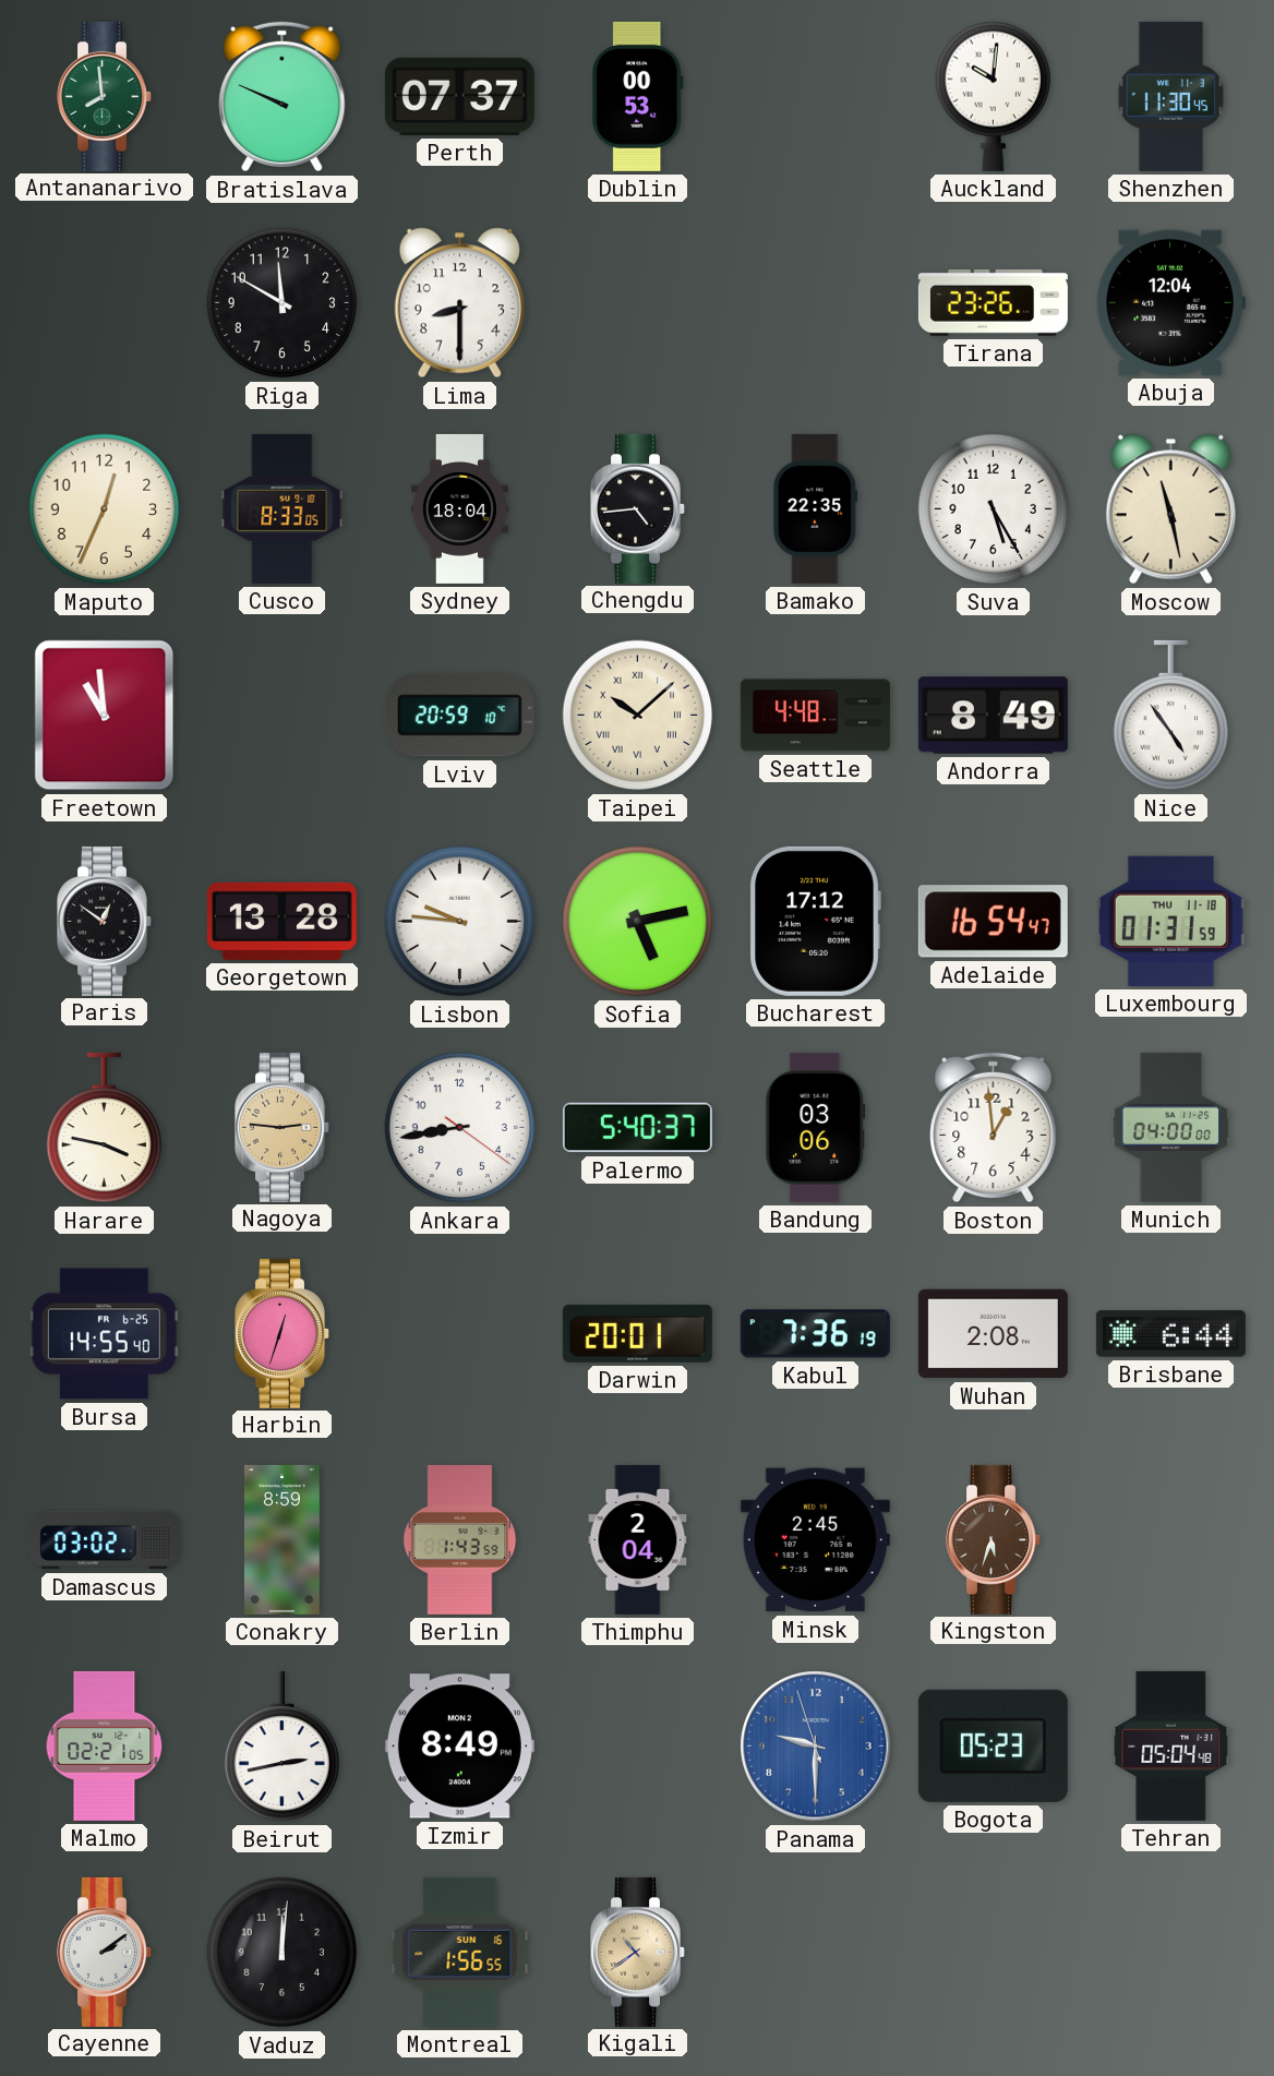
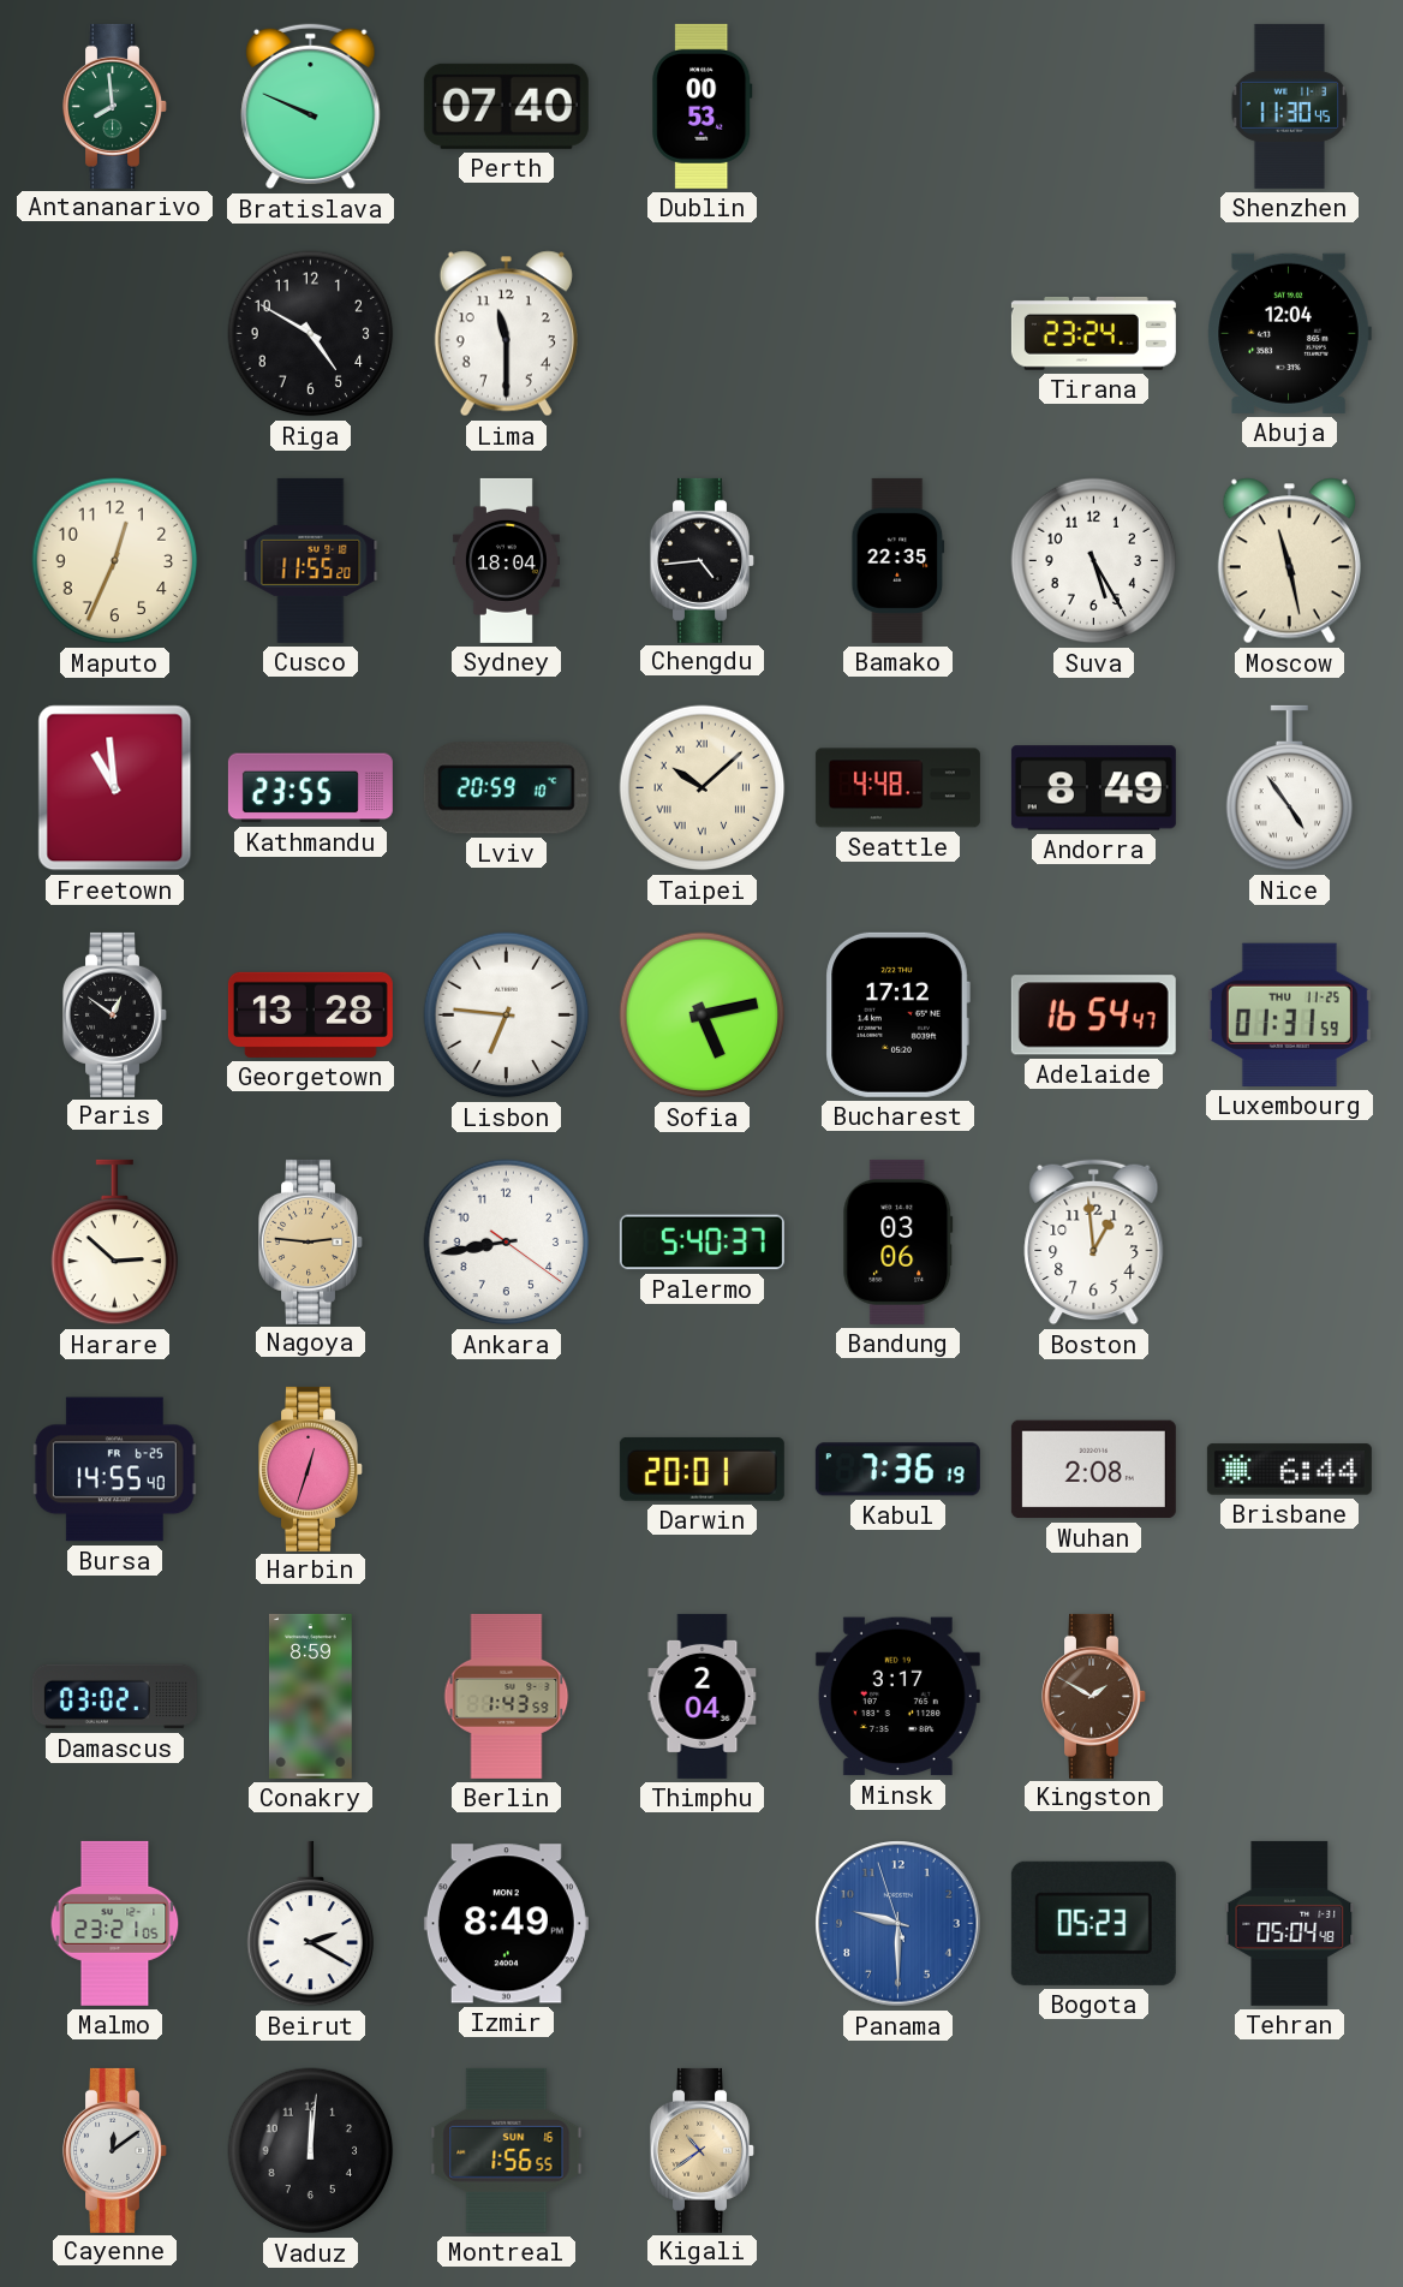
Perth: 07:37 -> 07:40 (506, 106)
Auckland: 10:01 -> none (994, 96)
Riga: 11:50 -> 4:50 (311, 334)
Lima: 8:30 -> 11:30 (506, 334)
Tirana: 23:26 -> 23:24 (1093, 334)
Cusco: 8:33 -> 11:55 (311, 560)
Kathmandu: none -> 23:55 (310, 788)
Lisbon: 9:46 -> 6:46 (507, 1016)
Luxembourg date: THU 11-18 -> THU 11-25 (1289, 1014)
Harare: 3:47 -> 2:52 (115, 1243)
Munich: 04:00 -> none (1171, 1127)
Minsk: 2:45 -> 3:17 (897, 1697)
Kingston: 5:33 -> 1:50 (1094, 1696)
Malmo: 02:21 -> 23:21 (115, 1923)
Beirut: 2:43 -> 2:20 (311, 1924)
Cayenne: 2:09 -> 12:09 (115, 2150)
